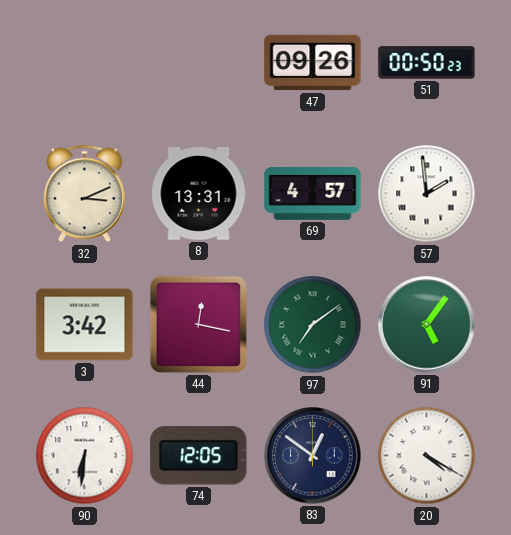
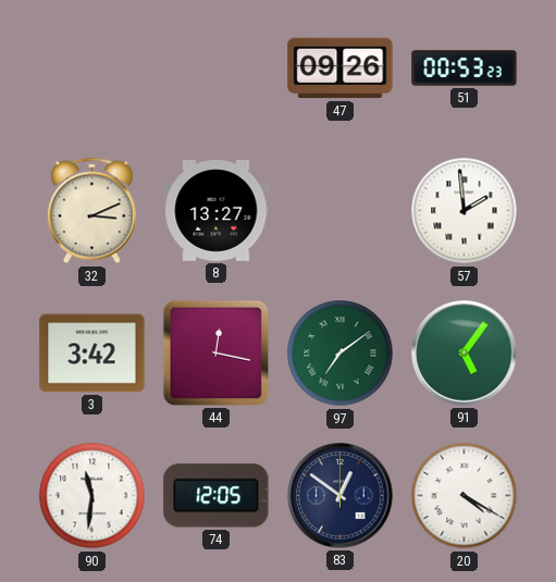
51: 00:50 -> 00:53 (465, 69)
8: 13:31 -> 13:27 (217, 211)
69: 4:57 -> none (313, 194)
90: 6:31 -> 11:31 (92, 496)
